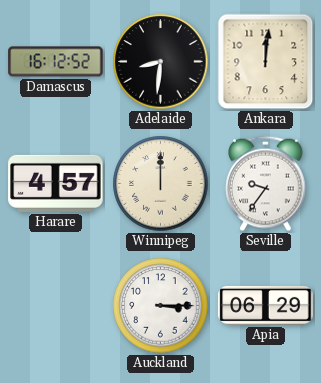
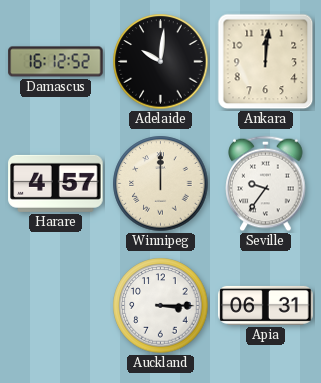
Adelaide: 8:31 -> 10:01 (161, 62)
Apia: 06:29 -> 06:31 (266, 305)
